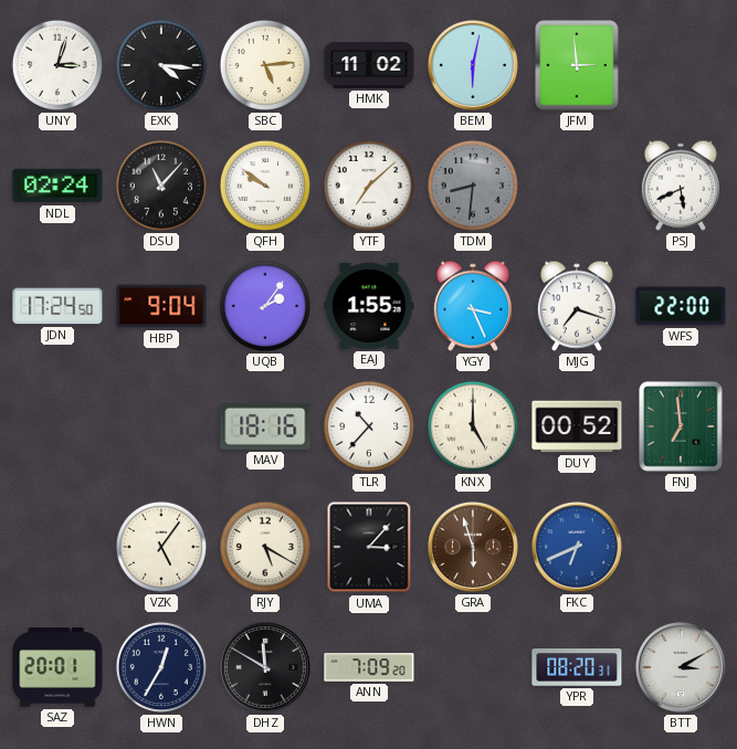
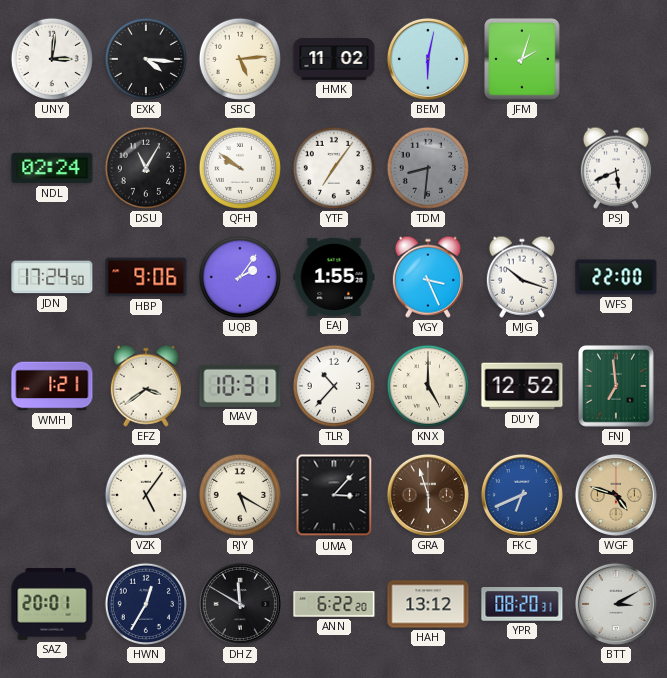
UNY: 3:03 -> 3:01 (52, 59)
JFM: 2:59 -> 2:03 (523, 60)
DSU: 11:07 -> 11:05 (146, 168)
YTF: 7:08 -> 7:06 (334, 168)
HBP: 9:04 -> 9:06 (146, 277)
MJG: 7:18 -> 10:18 (522, 277)
WMH: none -> 1:21 (52, 386)
EFZ: none -> 3:39 (146, 386)
MAV: 18:16 -> 10:31 (240, 386)
DUY: 00:52 -> 12:52 (522, 386)
WGF: none -> 4:48 (616, 495)
ANN: 7:09 -> 6:22 (334, 604)
HAH: none -> 13:12 (428, 604)
